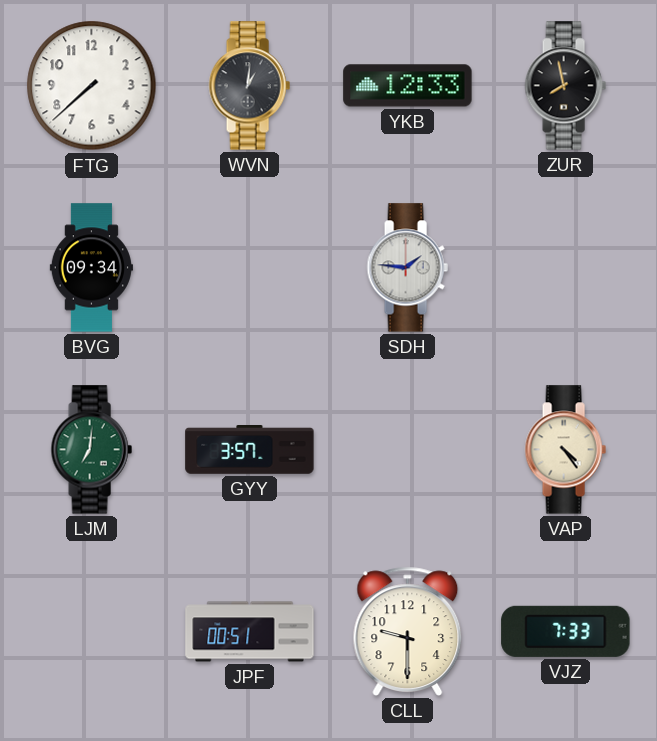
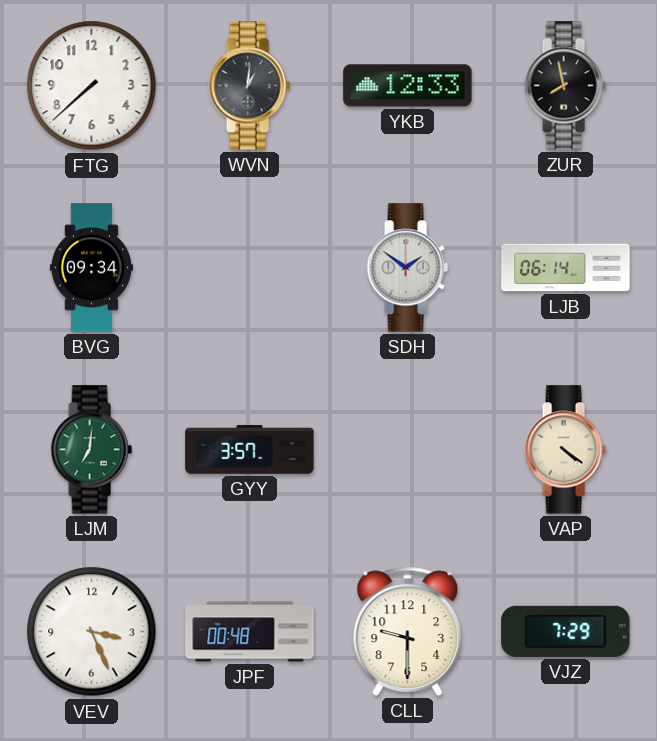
SDH: 1:46 -> 1:51 (407, 268)
LJB: none -> 06:14 (566, 268)
VAP: 4:24 -> 4:21 (565, 450)
VEV: none -> 3:26 (92, 632)
JPF: 00:51 -> 00:48 (250, 632)
VJZ: 7:33 -> 7:29 (566, 631)
